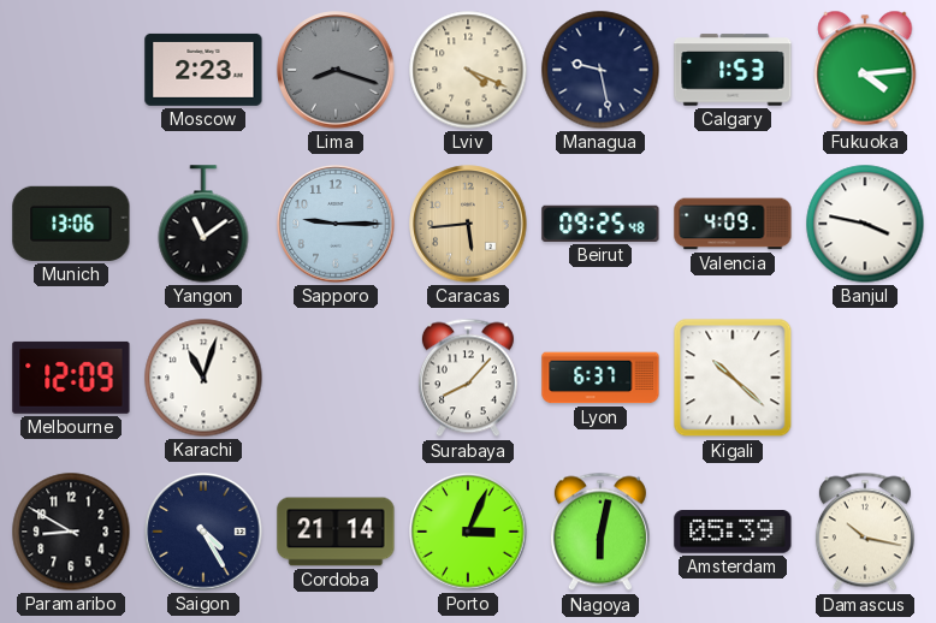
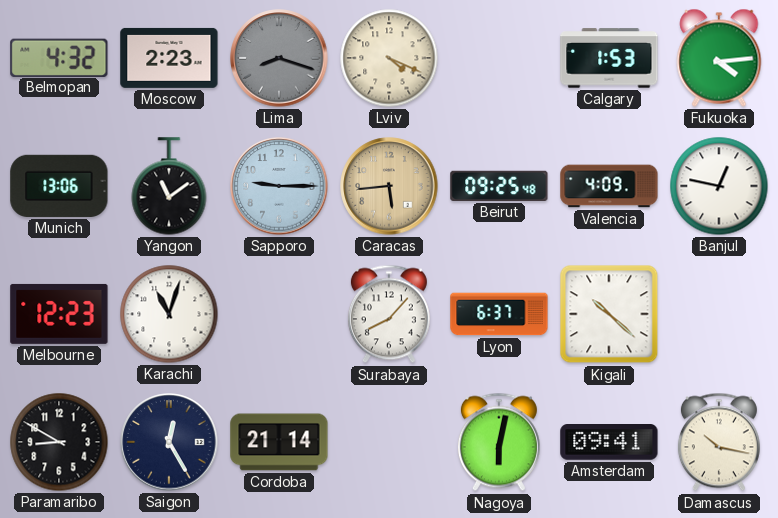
Belmopan: none -> 4:32 (59, 57)
Managua: 9:28 -> none (600, 70)
Banjul: 3:47 -> 12:47 (719, 186)
Melbourne: 12:09 -> 12:23 (59, 314)
Saigon: 4:25 -> 12:25 (169, 442)
Porto: 3:04 -> none (468, 532)
Amsterdam: 05:39 -> 09:41 (609, 442)
